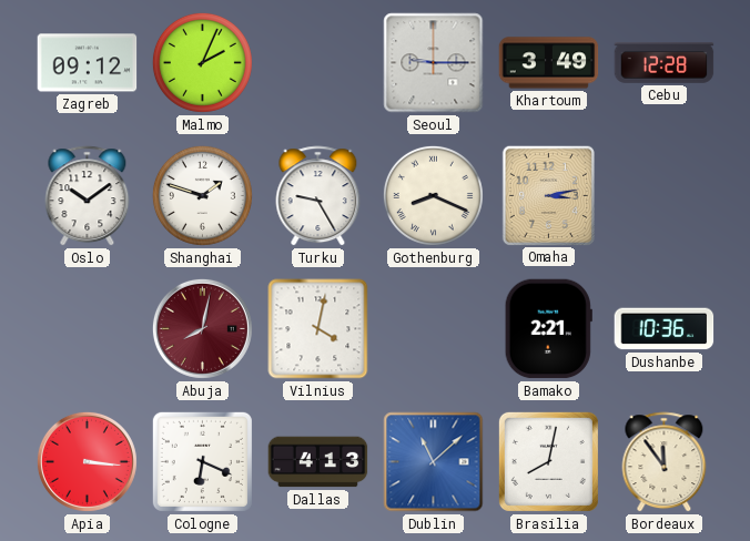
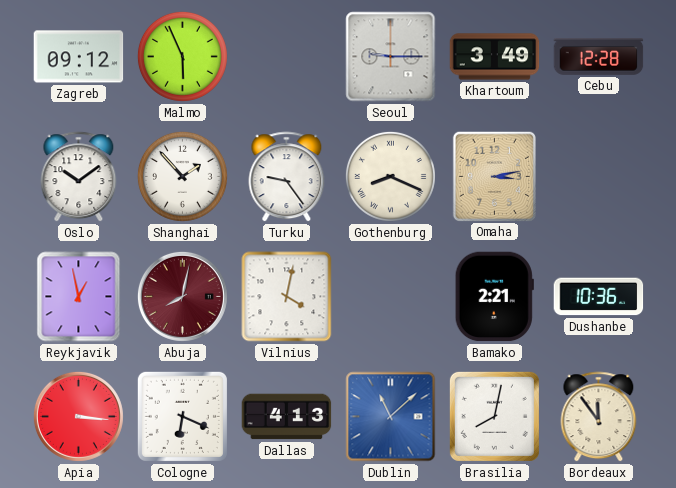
Malmo: 2:04 -> 5:56 (182, 56)
Shanghai: 1:48 -> 1:53 (182, 176)
Turku: 9:25 -> 9:24 (287, 177)
Reykjavik: none -> 12:58 (79, 297)
